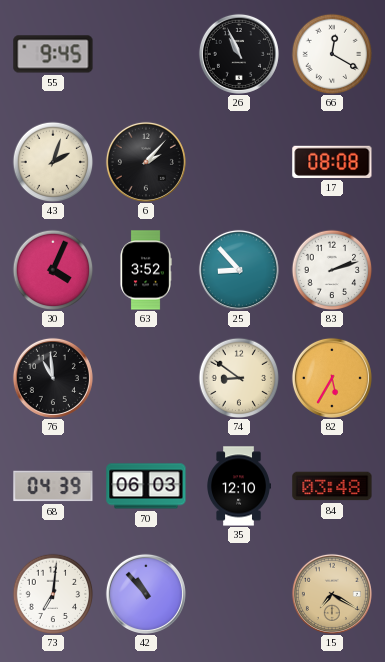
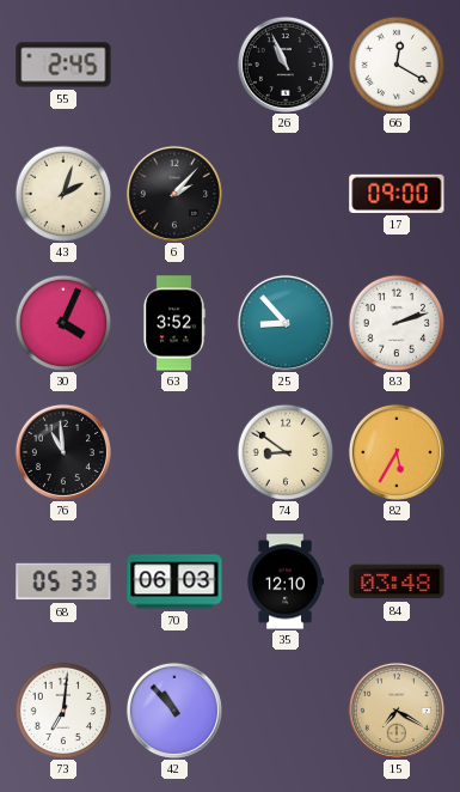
55: 9:45 -> 2:45 (63, 65)
17: 08:08 -> 09:00 (397, 194)
68: 04:39 -> 05:33 (63, 581)
